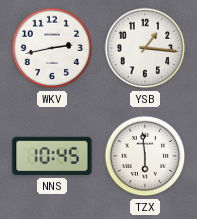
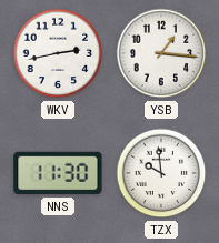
NNS: 10:45 -> 11:30 (58, 173)
TZX: 5:59 -> 9:59 (161, 173)
